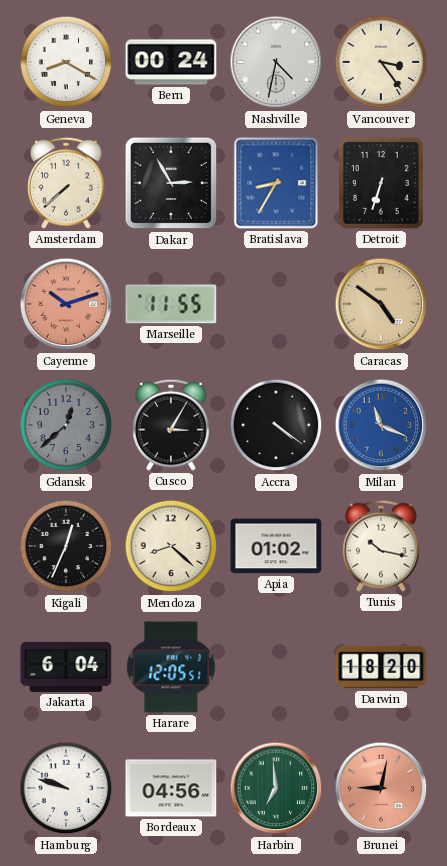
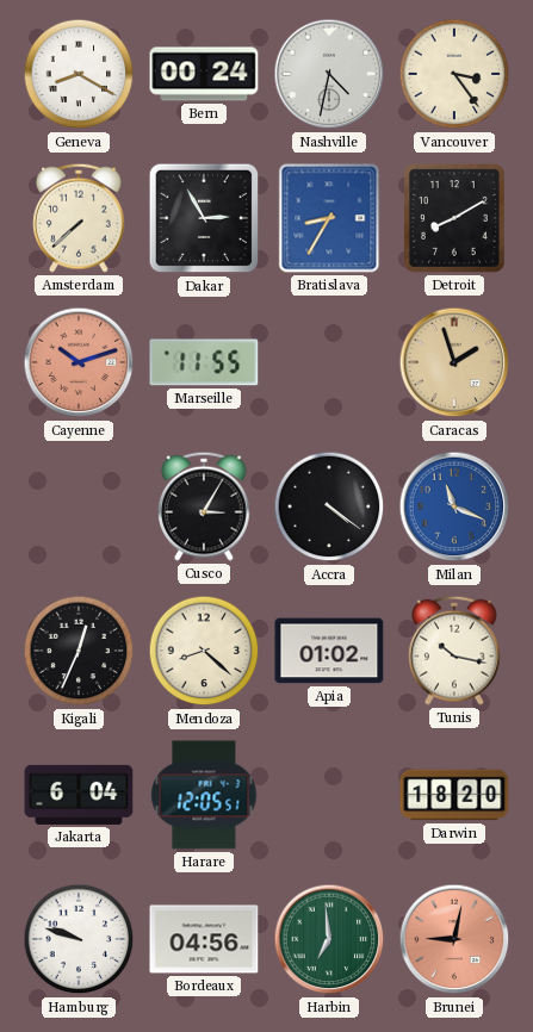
Detroit: 6:33 -> 8:10 (455, 219)
Caracas: 4:51 -> 1:57 (454, 362)
Gdansk: 12:38 -> none (66, 425)
